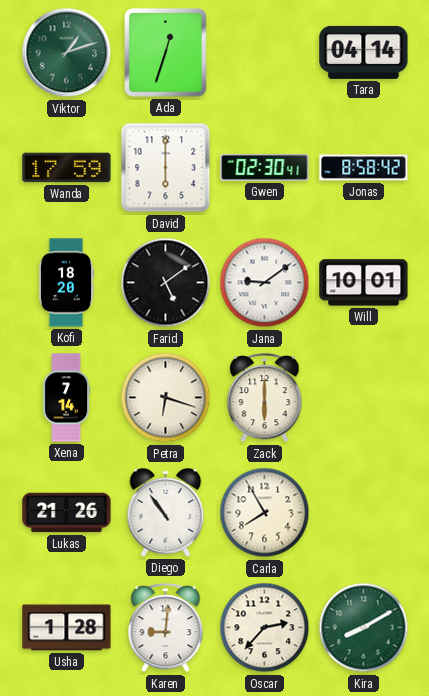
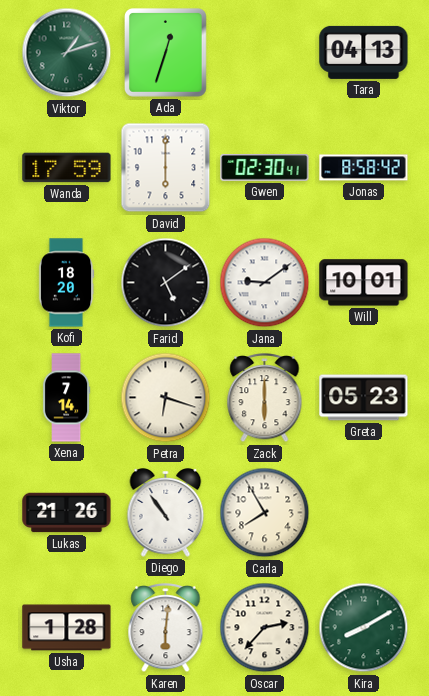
Tara: 04:14 -> 04:13 (364, 52)
Greta: none -> 05:23 (364, 398)
Karen: 9:01 -> 6:01 (166, 628)
